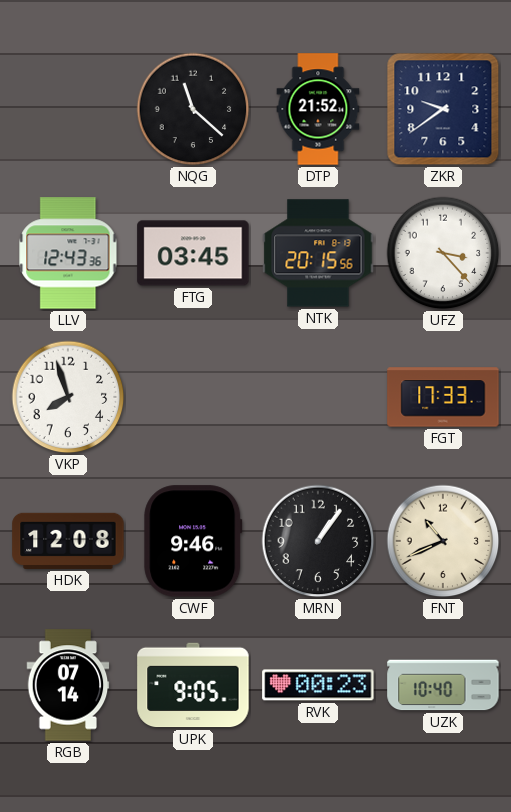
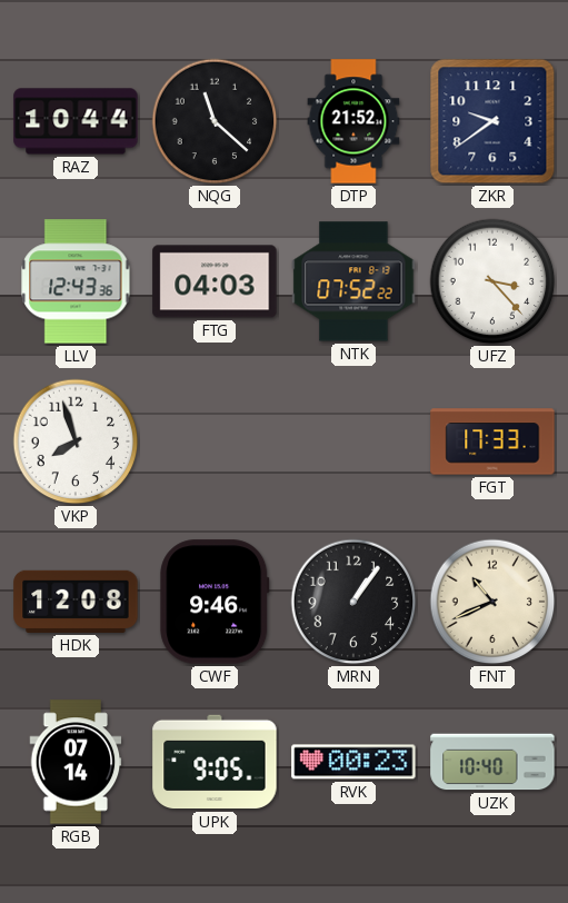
RAZ: none -> 10:44 (76, 121)
FTG: 03:45 -> 04:03 (215, 281)
NTK: 20:15 -> 07:52 (353, 281)
